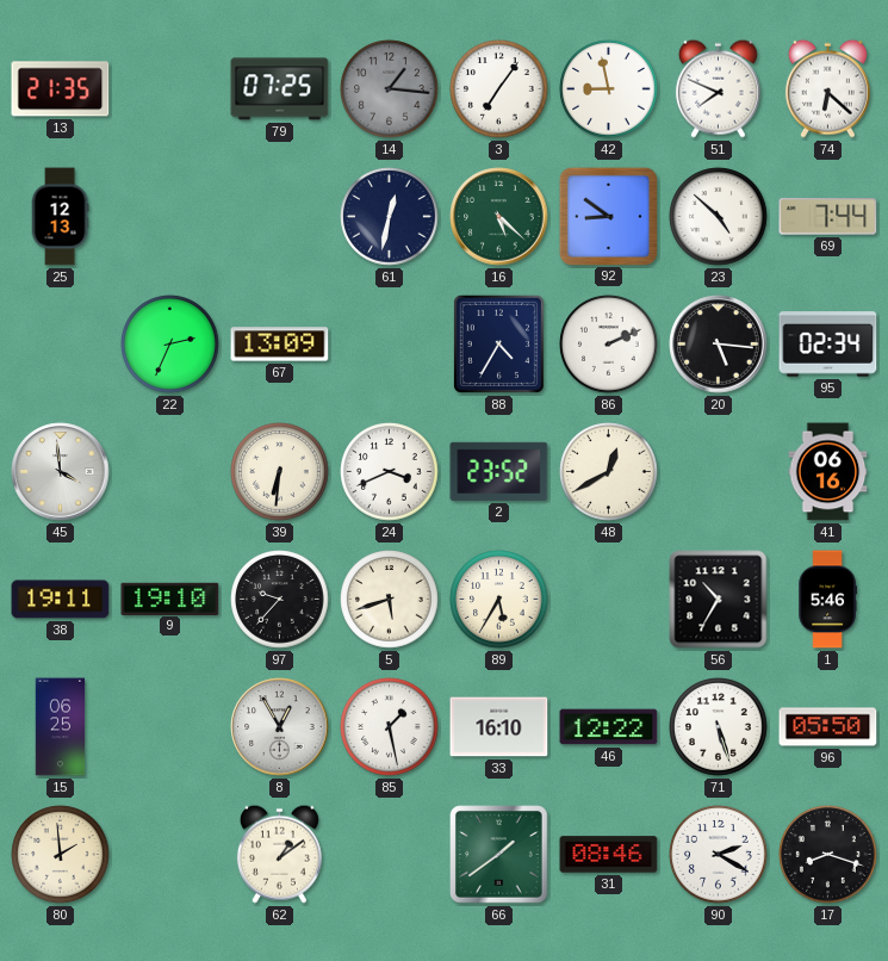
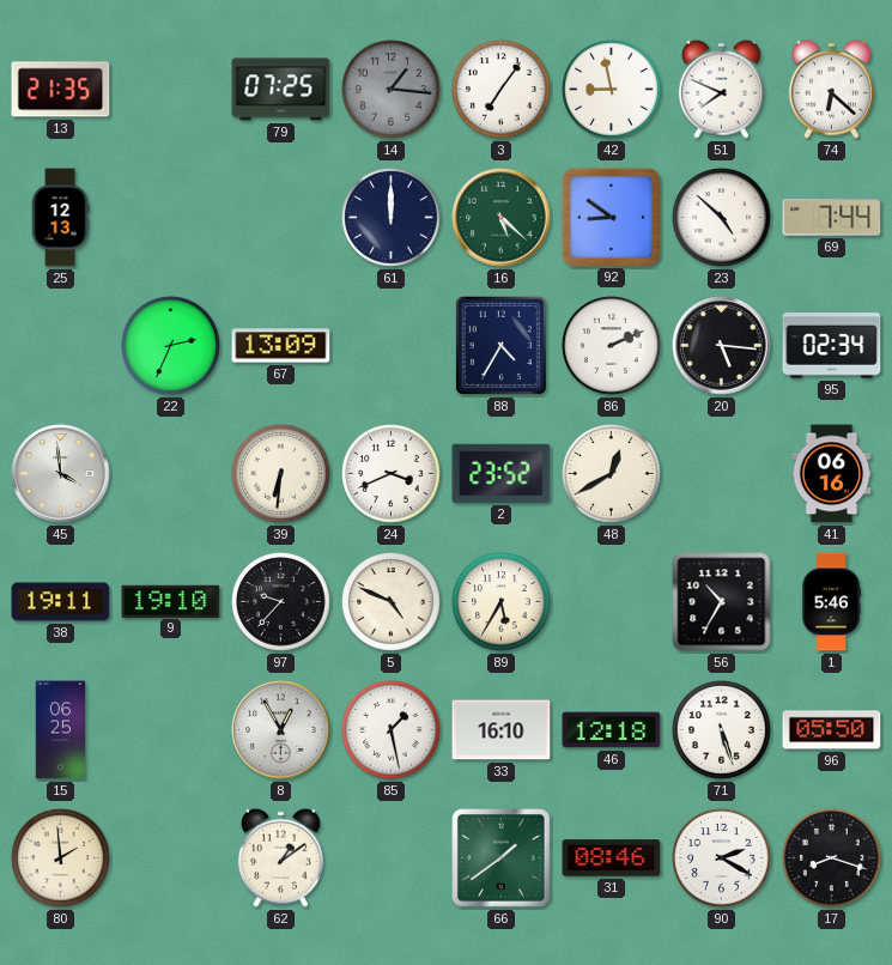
61: 12:32 -> 12:00 (392, 218)
5: 5:42 -> 4:49 (392, 602)
46: 12:22 -> 12:18 (612, 730)
